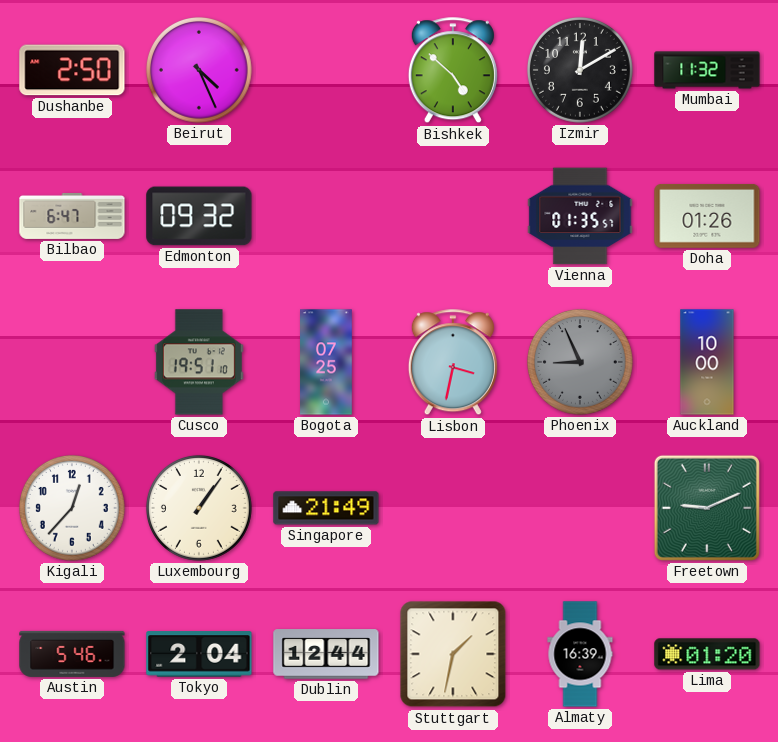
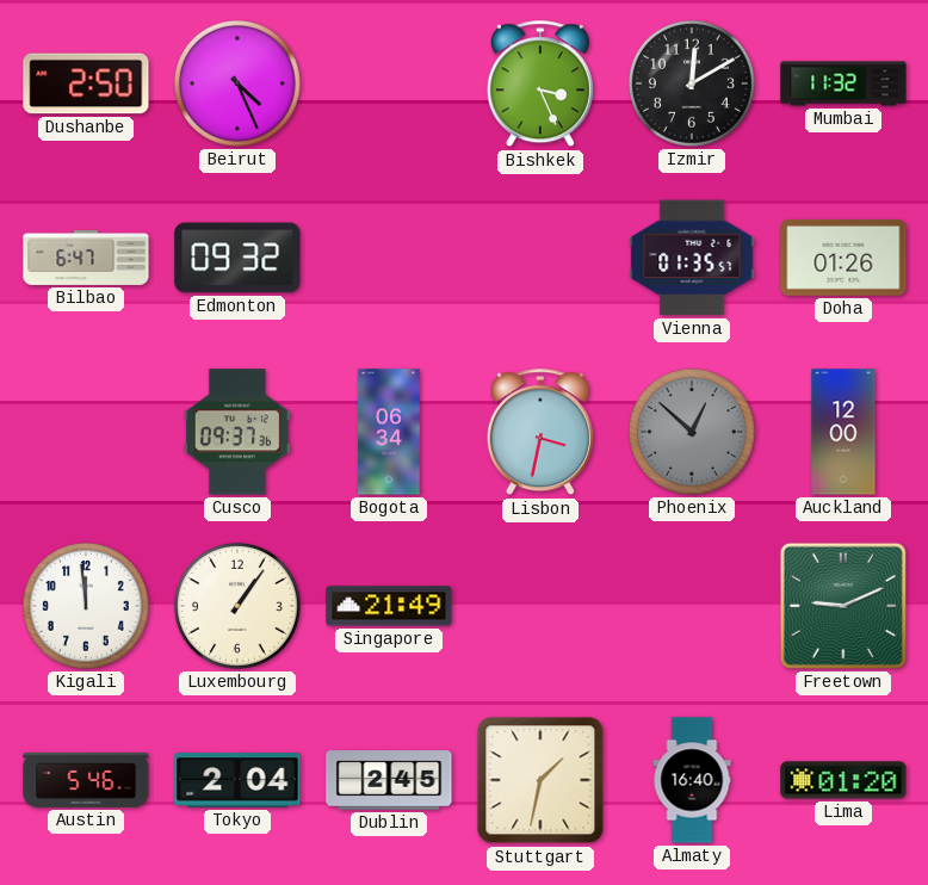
Bishkek: 4:52 -> 3:26 (540, 85)
Cusco: 19:51 -> 09:37 (237, 432)
Bogota: 07:25 -> 06:34 (389, 432)
Phoenix: 8:56 -> 12:52 (692, 432)
Auckland: 10:00 -> 12:00 (843, 432)
Kigali: 12:37 -> 11:59 (86, 606)
Dublin: 12:44 -> 2:45 (389, 780)
Almaty: 16:39 -> 16:40 (692, 780)
